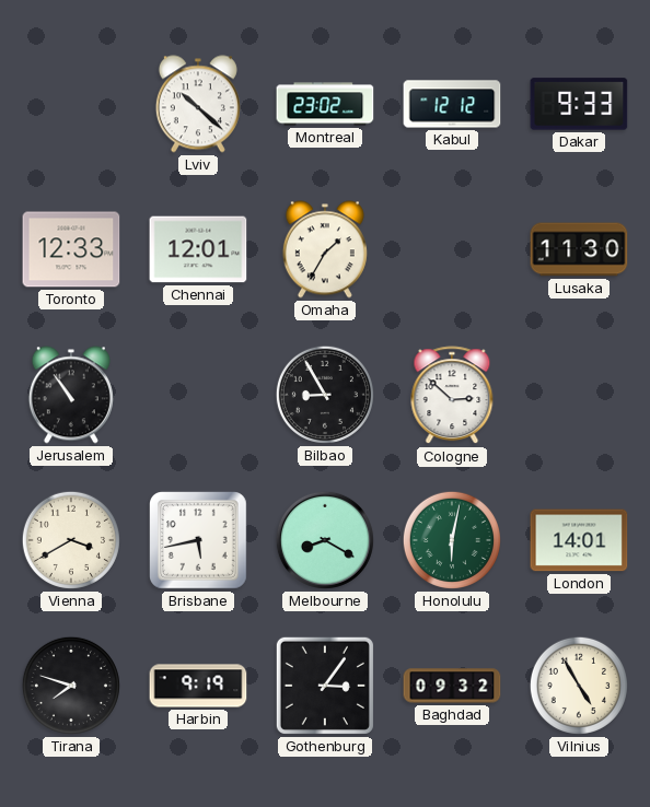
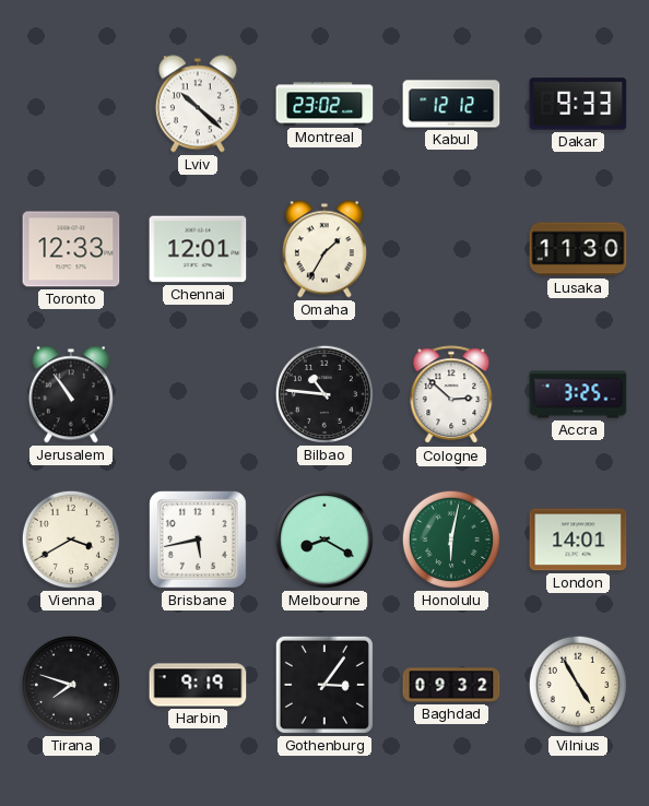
Bilbao: 8:55 -> 10:46 (324, 394)
Accra: none -> 3:25 (578, 394)
